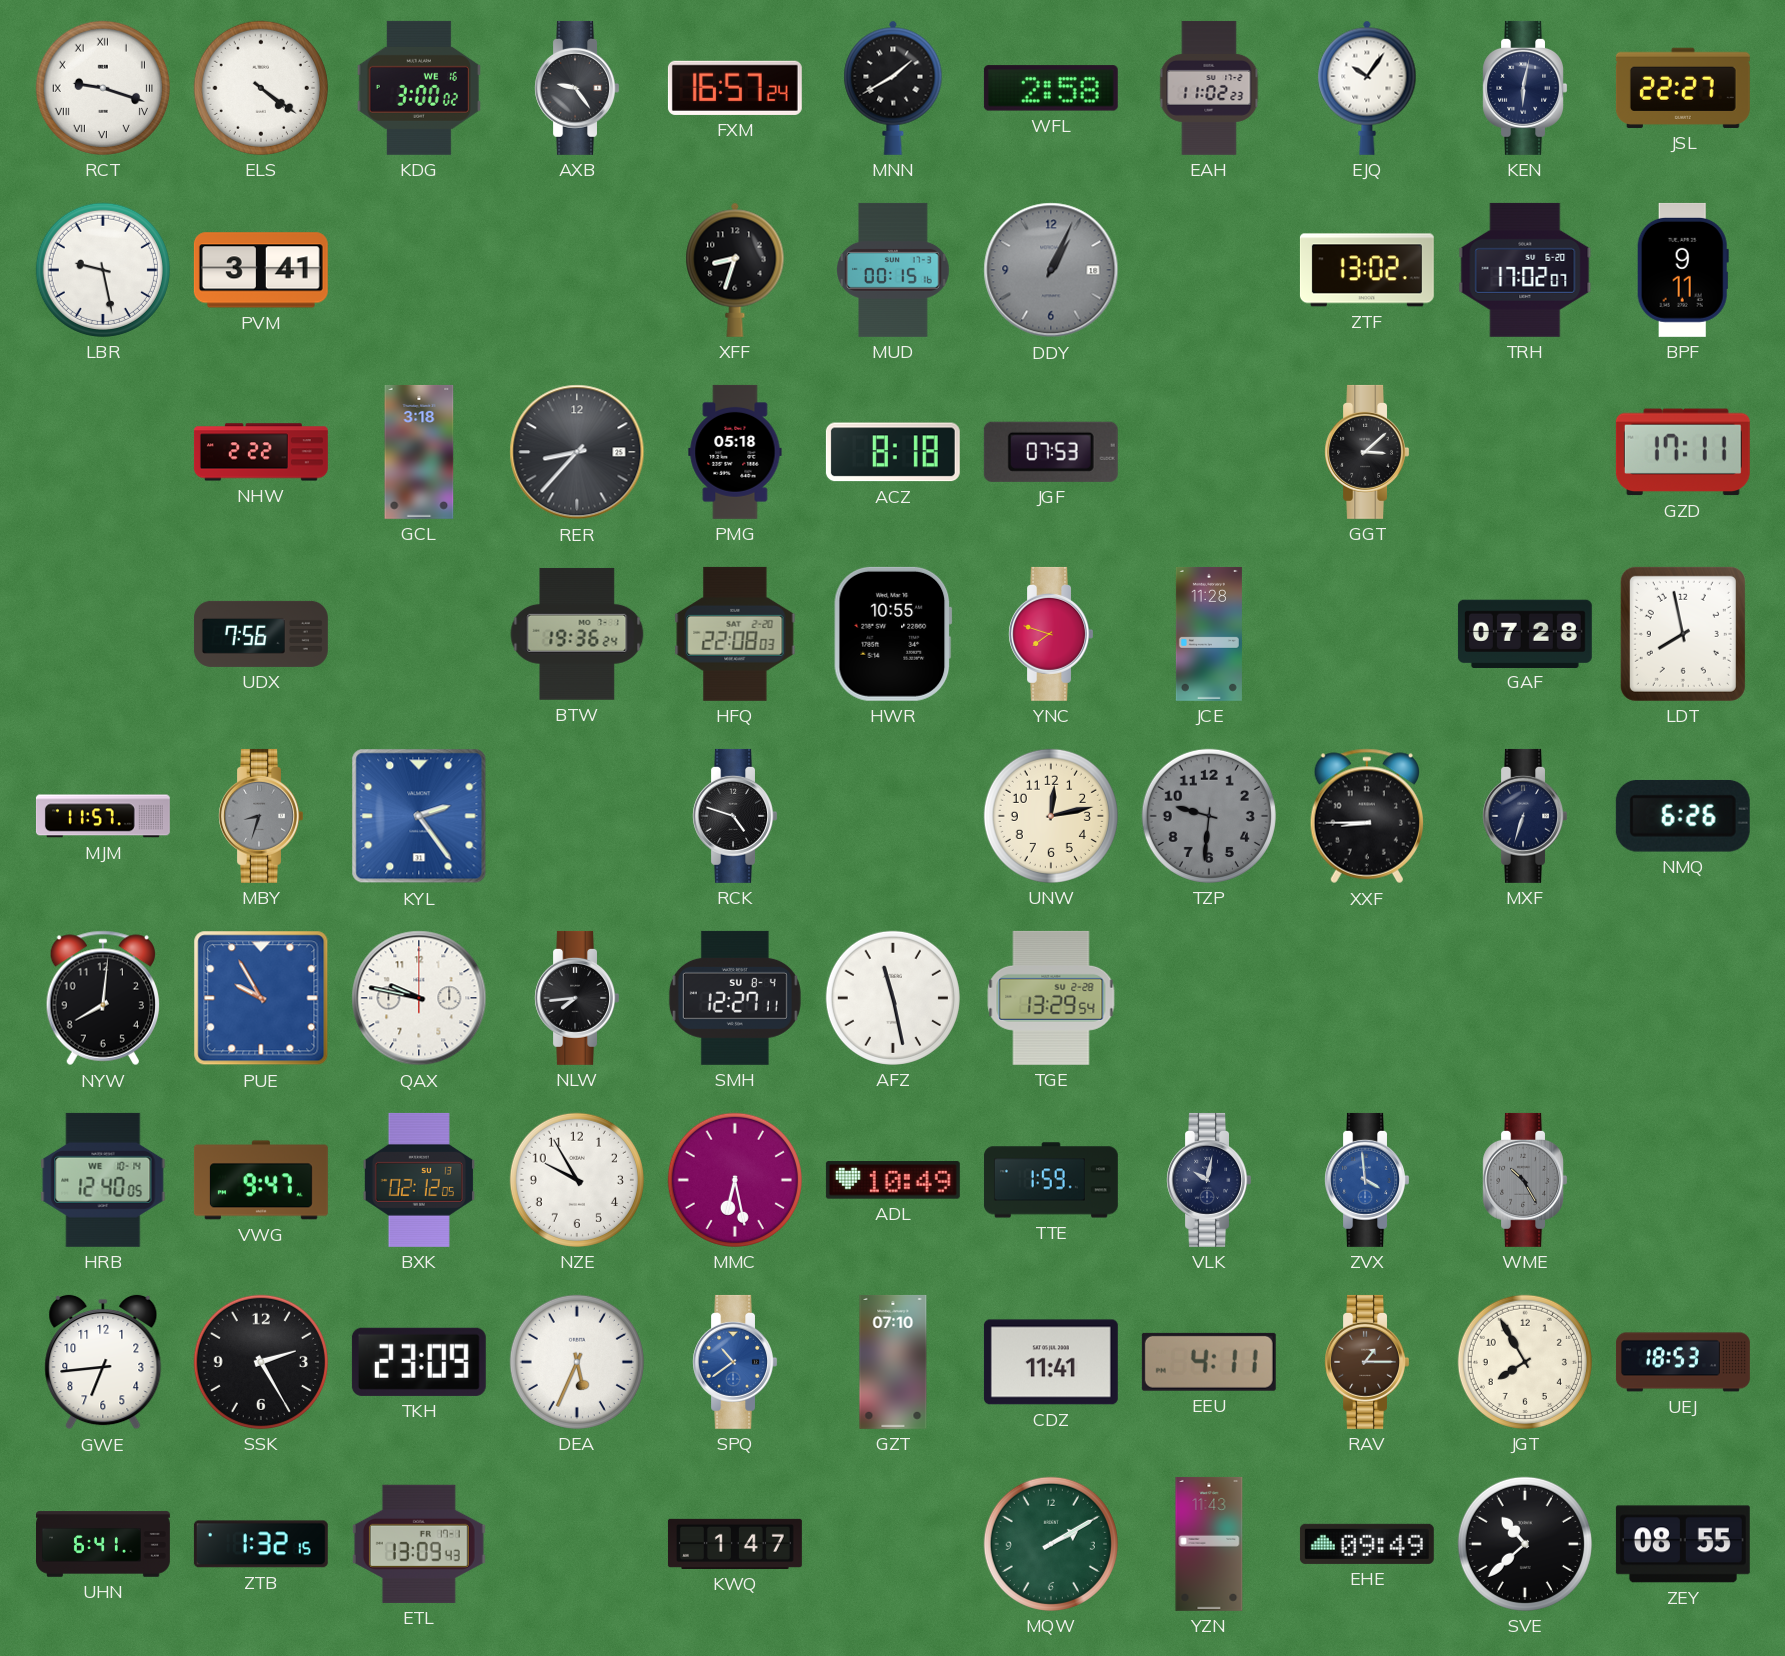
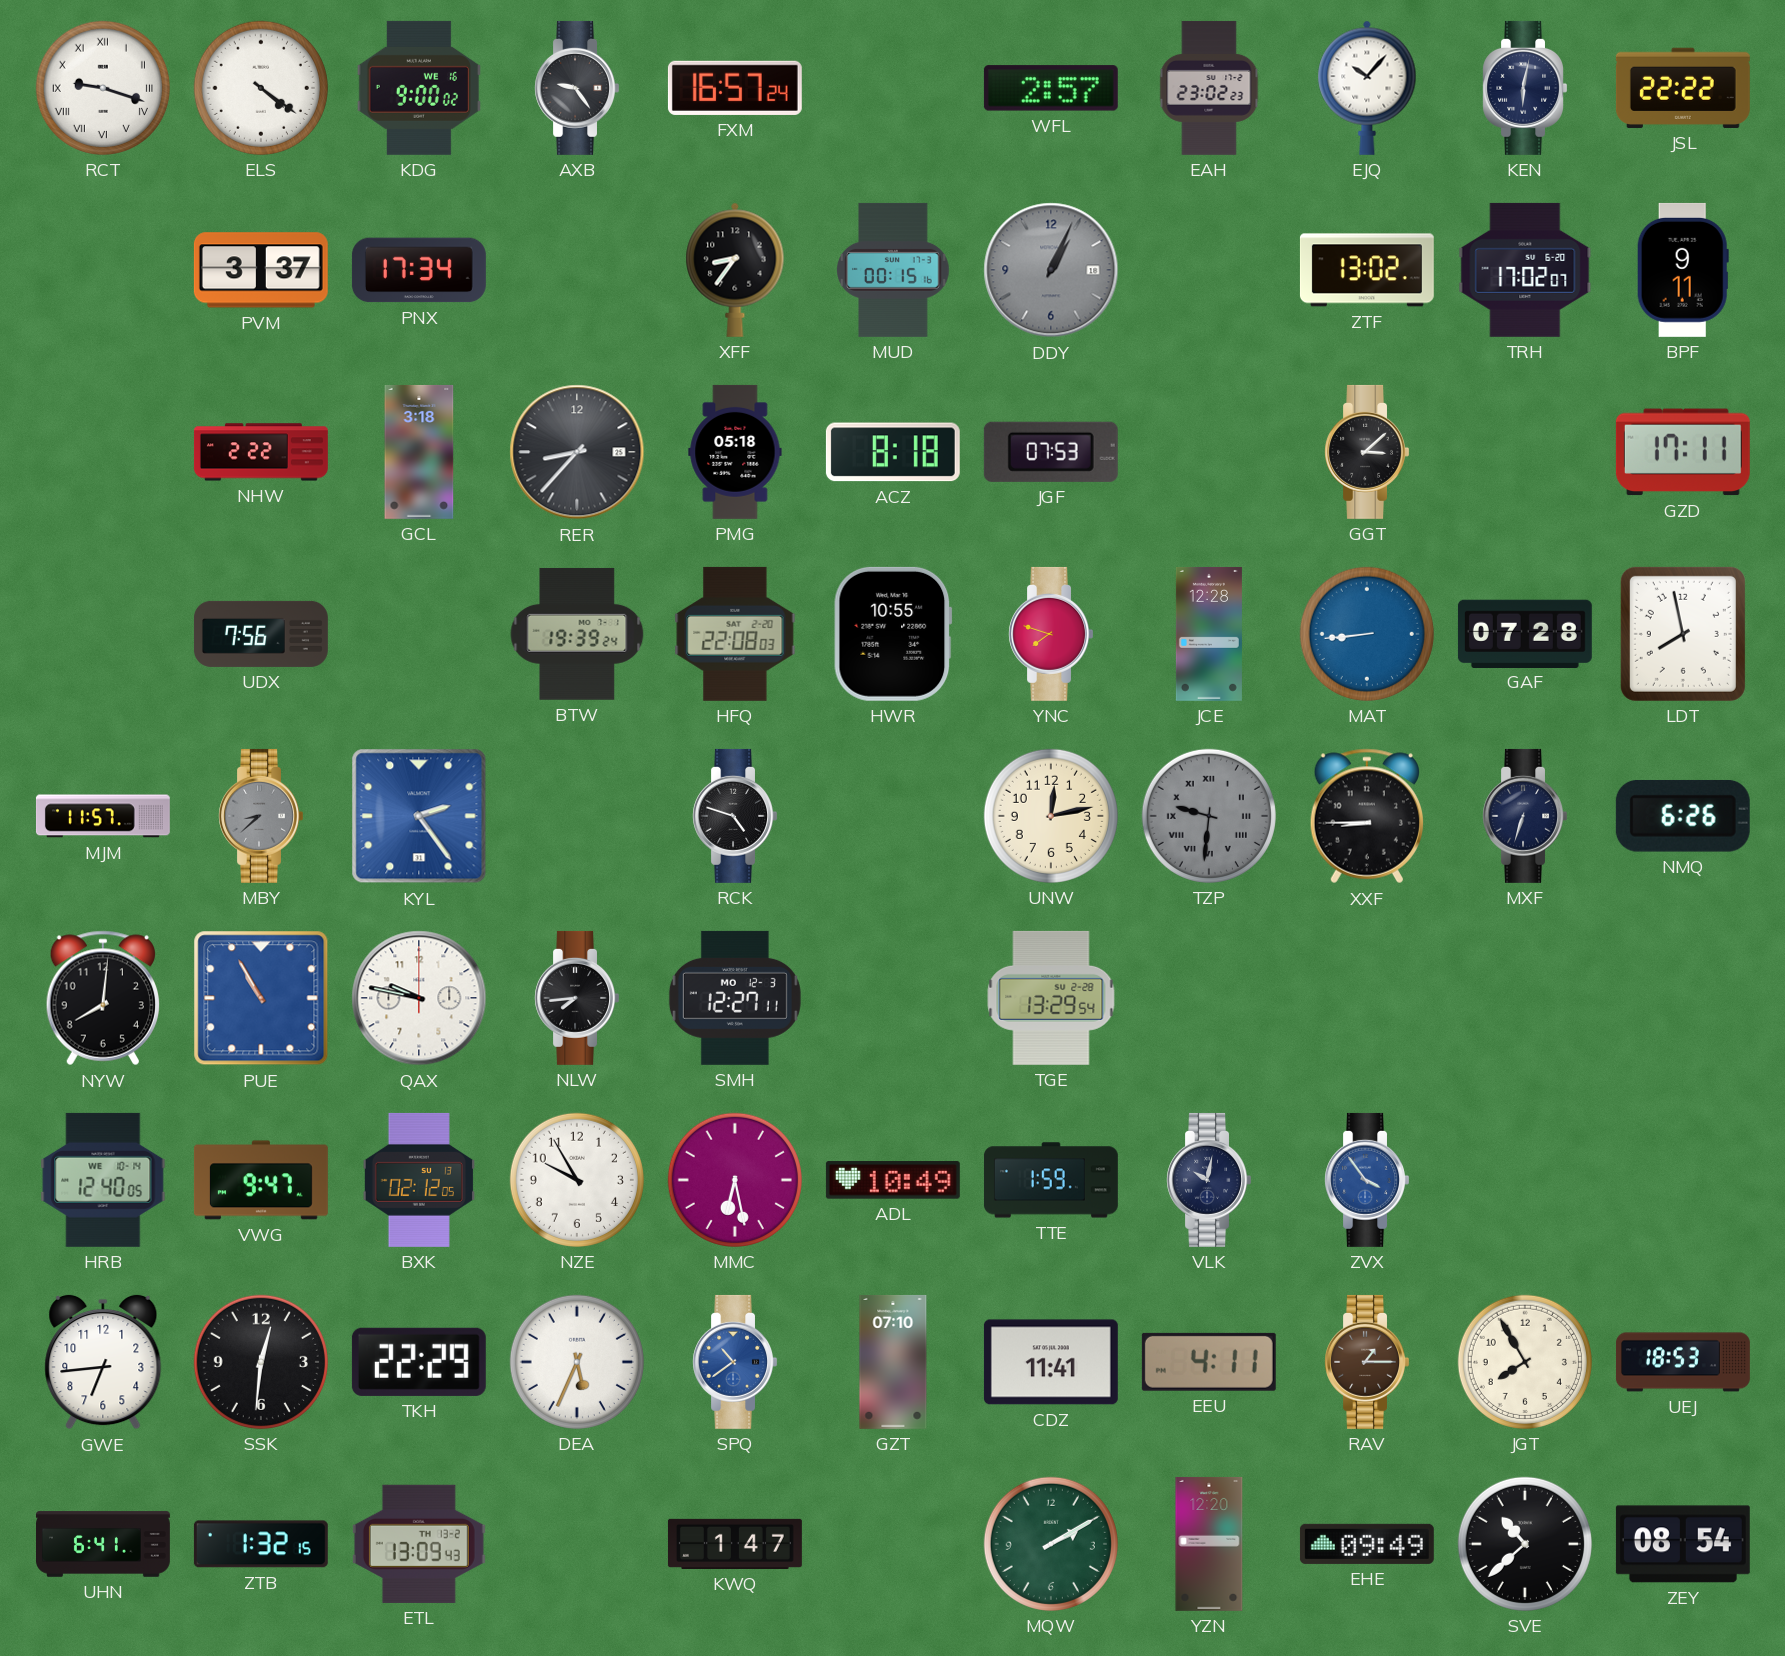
KDG: 3:00 -> 9:00 (419, 88)
MNN: 1:40 -> none (893, 88)
WFL: 2:58 -> 2:57 (1051, 88)
EAH: 11:02 -> 23:02 (1209, 88)
EJQ: 10:06 -> 10:07 (1367, 88)
JSL: 22:27 -> 22:22 (1683, 88)
LBR: 9:28 -> none (103, 270)
PVM: 3:41 -> 3:37 (261, 270)
PNX: none -> 17:34 (419, 270)
XFF: 8:33 -> 8:36 (735, 270)
BTW: 19:36 -> 19:39 (577, 634)
JCE: 11:28 -> 12:28 (1209, 634)
MAT: none -> 8:44 (1367, 634)
MBY: 8:33 -> 8:38 (260, 816)
TZP numerals: Arabic -> Roman (1209, 816)
PUE: 9:55 -> 10:55 (261, 998)
SMH date: SU 8-4 -> MO 12-3 (735, 998)
AFZ: 11:28 -> none (893, 998)
ZVX: 3:59 -> 3:54 (1366, 1180)
WME: 10:25 -> none (1524, 1180)
SSK: 2:25 -> 12:31 (261, 1362)
TKH: 23:09 -> 22:29 (419, 1362)
ETL date: FR 17-1 -> TH 13-2 (419, 1544)
YZN: 11:43 -> 12:20 (1209, 1544)
ZEY: 08:55 -> 08:54 (1683, 1544)
